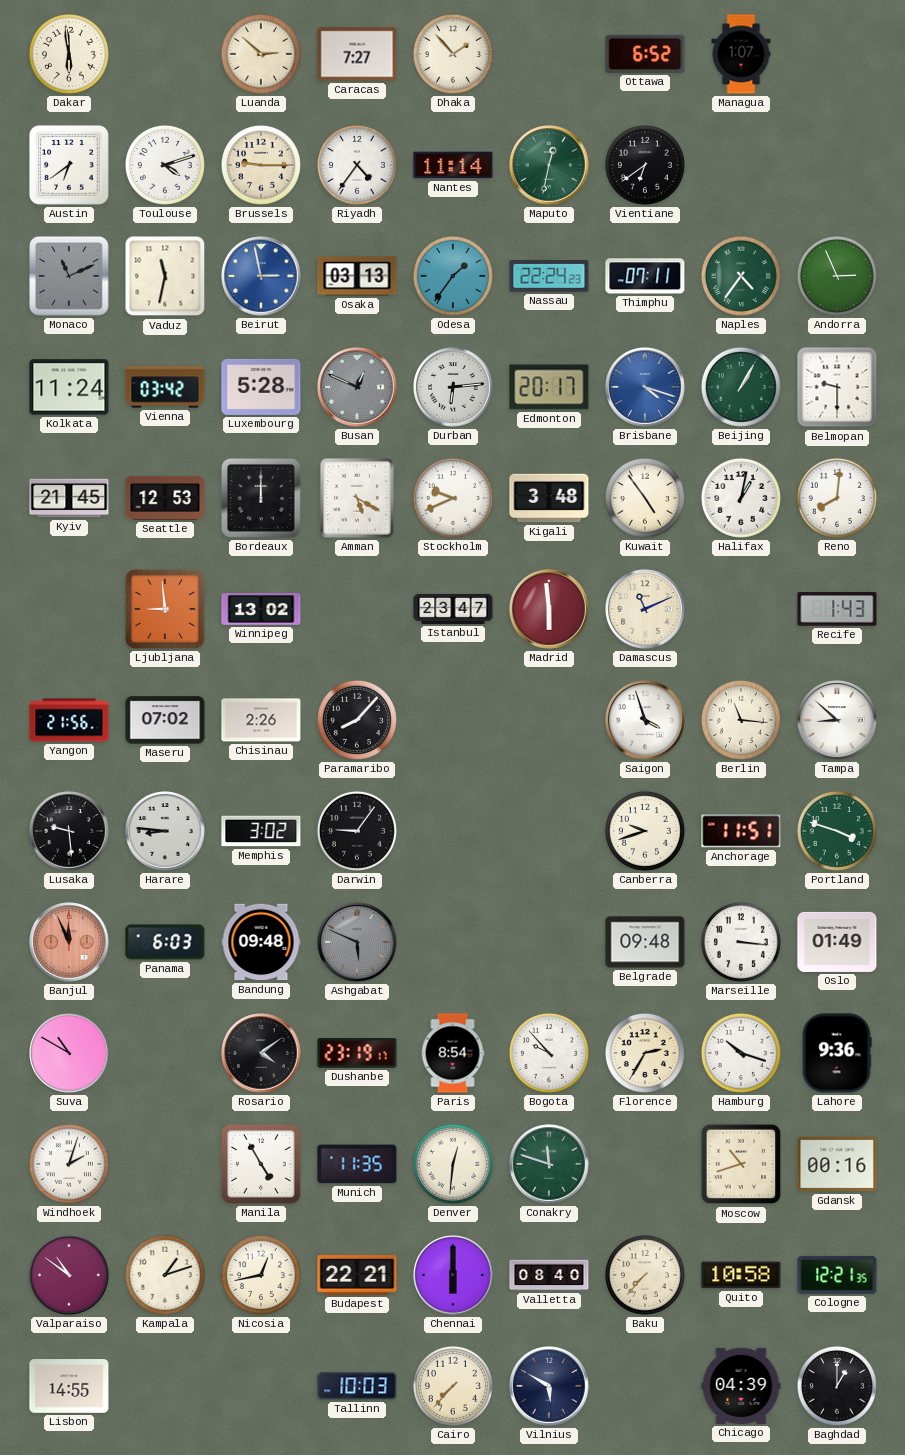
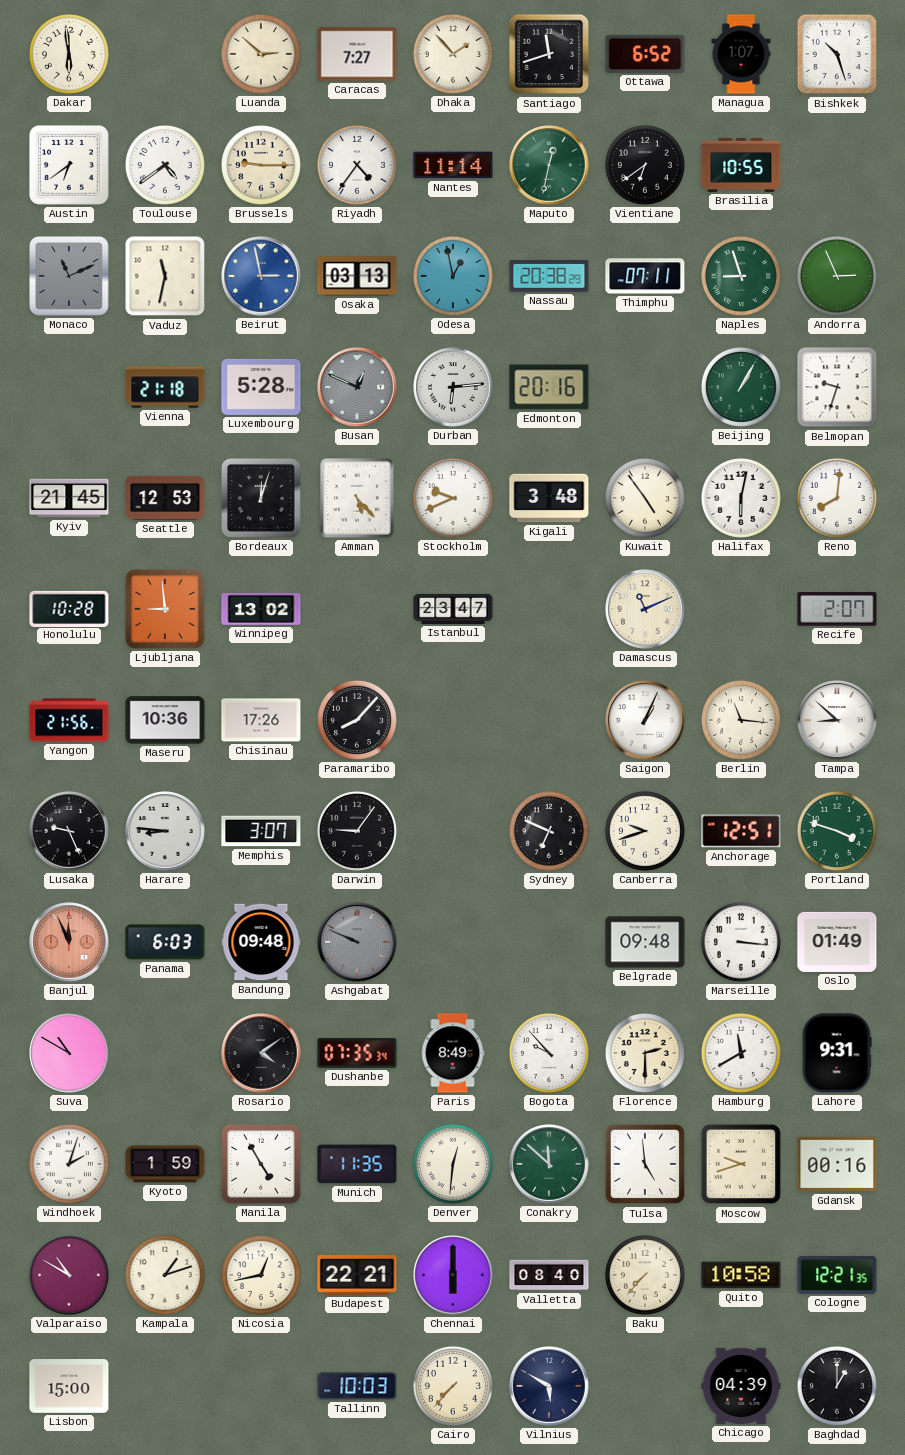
Santiago: none -> 11:42 (549, 54)
Bishkek: none -> 10:27 (837, 54)
Toulouse: 4:12 -> 4:39 (165, 165)
Brasilia: none -> 10:55 (741, 165)
Odesa: 1:36 -> 12:58 (453, 276)
Nassau: 22:24 -> 20:38 (549, 276)
Naples: 4:36 -> 8:57 (741, 276)
Kolkata: 11:24 -> none (69, 387)
Vienna: 03:42 -> 21:18 (165, 387)
Edmonton: 20:17 -> 20:16 (549, 387)
Brisbane: 4:18 -> none (645, 387)
Belmopan: 9:30 -> 9:33 (837, 387)
Bordeaux: 12:00 -> 12:03 (261, 498)
Amman: 5:20 -> 5:23 (358, 499)
Halifax: 1:02 -> 6:02 (741, 498)
Honolulu: none -> 10:28 (69, 608)
Madrid: 5:59 -> none (549, 609)
Recife: 1:43 -> 2:07 (837, 609)
Maseru: 07:02 -> 10:36 (165, 720)
Chisinau: 2:26 -> 17:26 (261, 720)
Saigon: 3:57 -> 1:04 (645, 720)
Lusaka: 9:29 -> 9:26 (69, 831)
Memphis: 3:02 -> 3:07 (261, 831)
Sydney: none -> 6:49 (549, 831)
Anchorage: 11:51 -> 12:51 (741, 831)
Ashgabat: 5:49 -> 9:49 (357, 942)
Dushanbe: 23:19 -> 07:35 (357, 1054)
Paris: 8:54 -> 8:49 (453, 1053)
Florence: 2:35 -> 2:30 (645, 1053)
Hamburg: 10:18 -> 11:40 (741, 1053)
Lahore: 9:36 -> 9:31 (837, 1053)
Kyoto: none -> 1:59 (165, 1164)
Conakry: 11:48 -> 11:52 (549, 1164)
Tulsa: none -> 4:59 (645, 1164)
Moscow: 10:42 -> 9:42 (741, 1164)
Valparaiso: 10:51 -> 10:50 (69, 1275)
Lisbon: 14:55 -> 15:00 (69, 1387)
